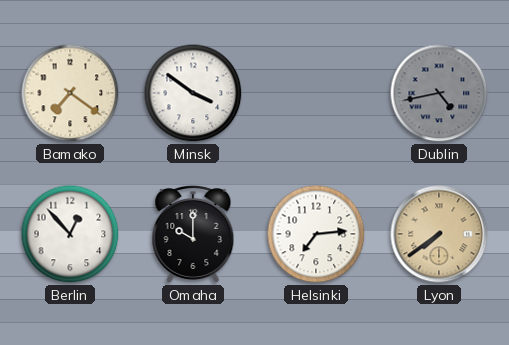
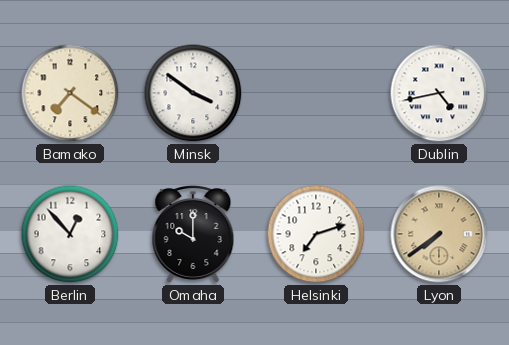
Dublin dial: grey -> white (439, 93)
Helsinki: 7:14 -> 7:12 (316, 234)
